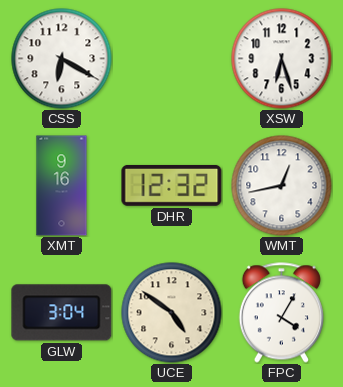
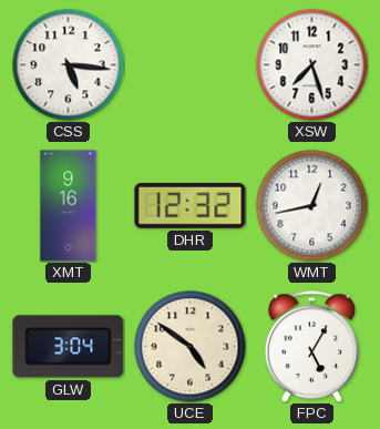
CSS: 6:20 -> 5:16 (69, 65)
XSW: 6:27 -> 7:27 (312, 65)
FPC: 4:05 -> 5:05 (311, 347)
